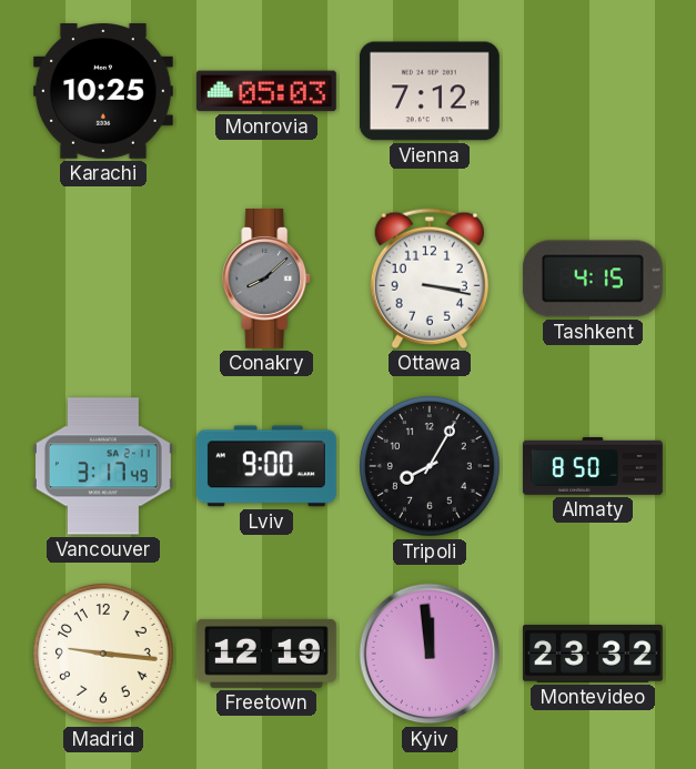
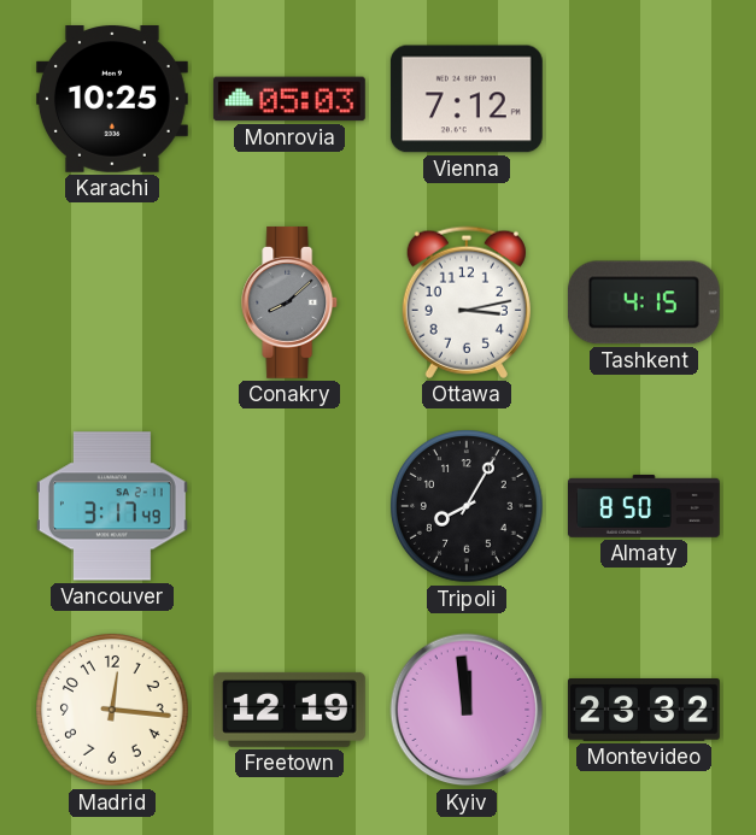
Ottawa: 3:17 -> 3:13 (467, 302)
Lviv: 9:00 -> none (266, 466)
Madrid: 9:16 -> 12:16 (112, 710)
